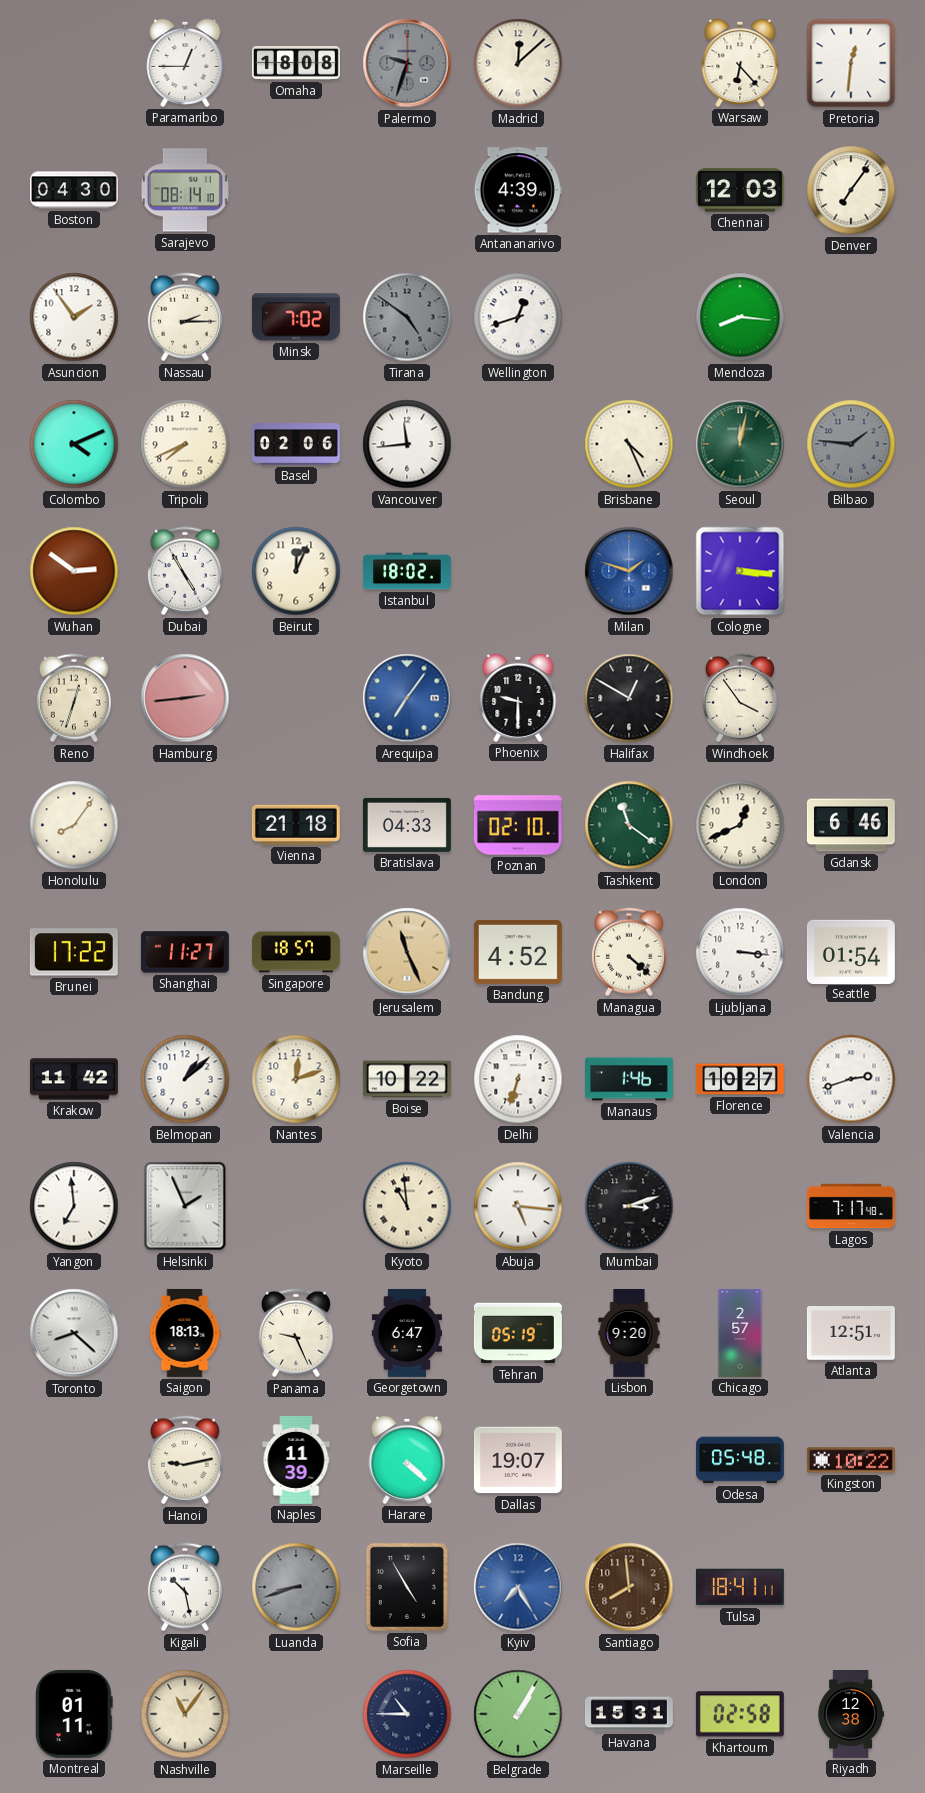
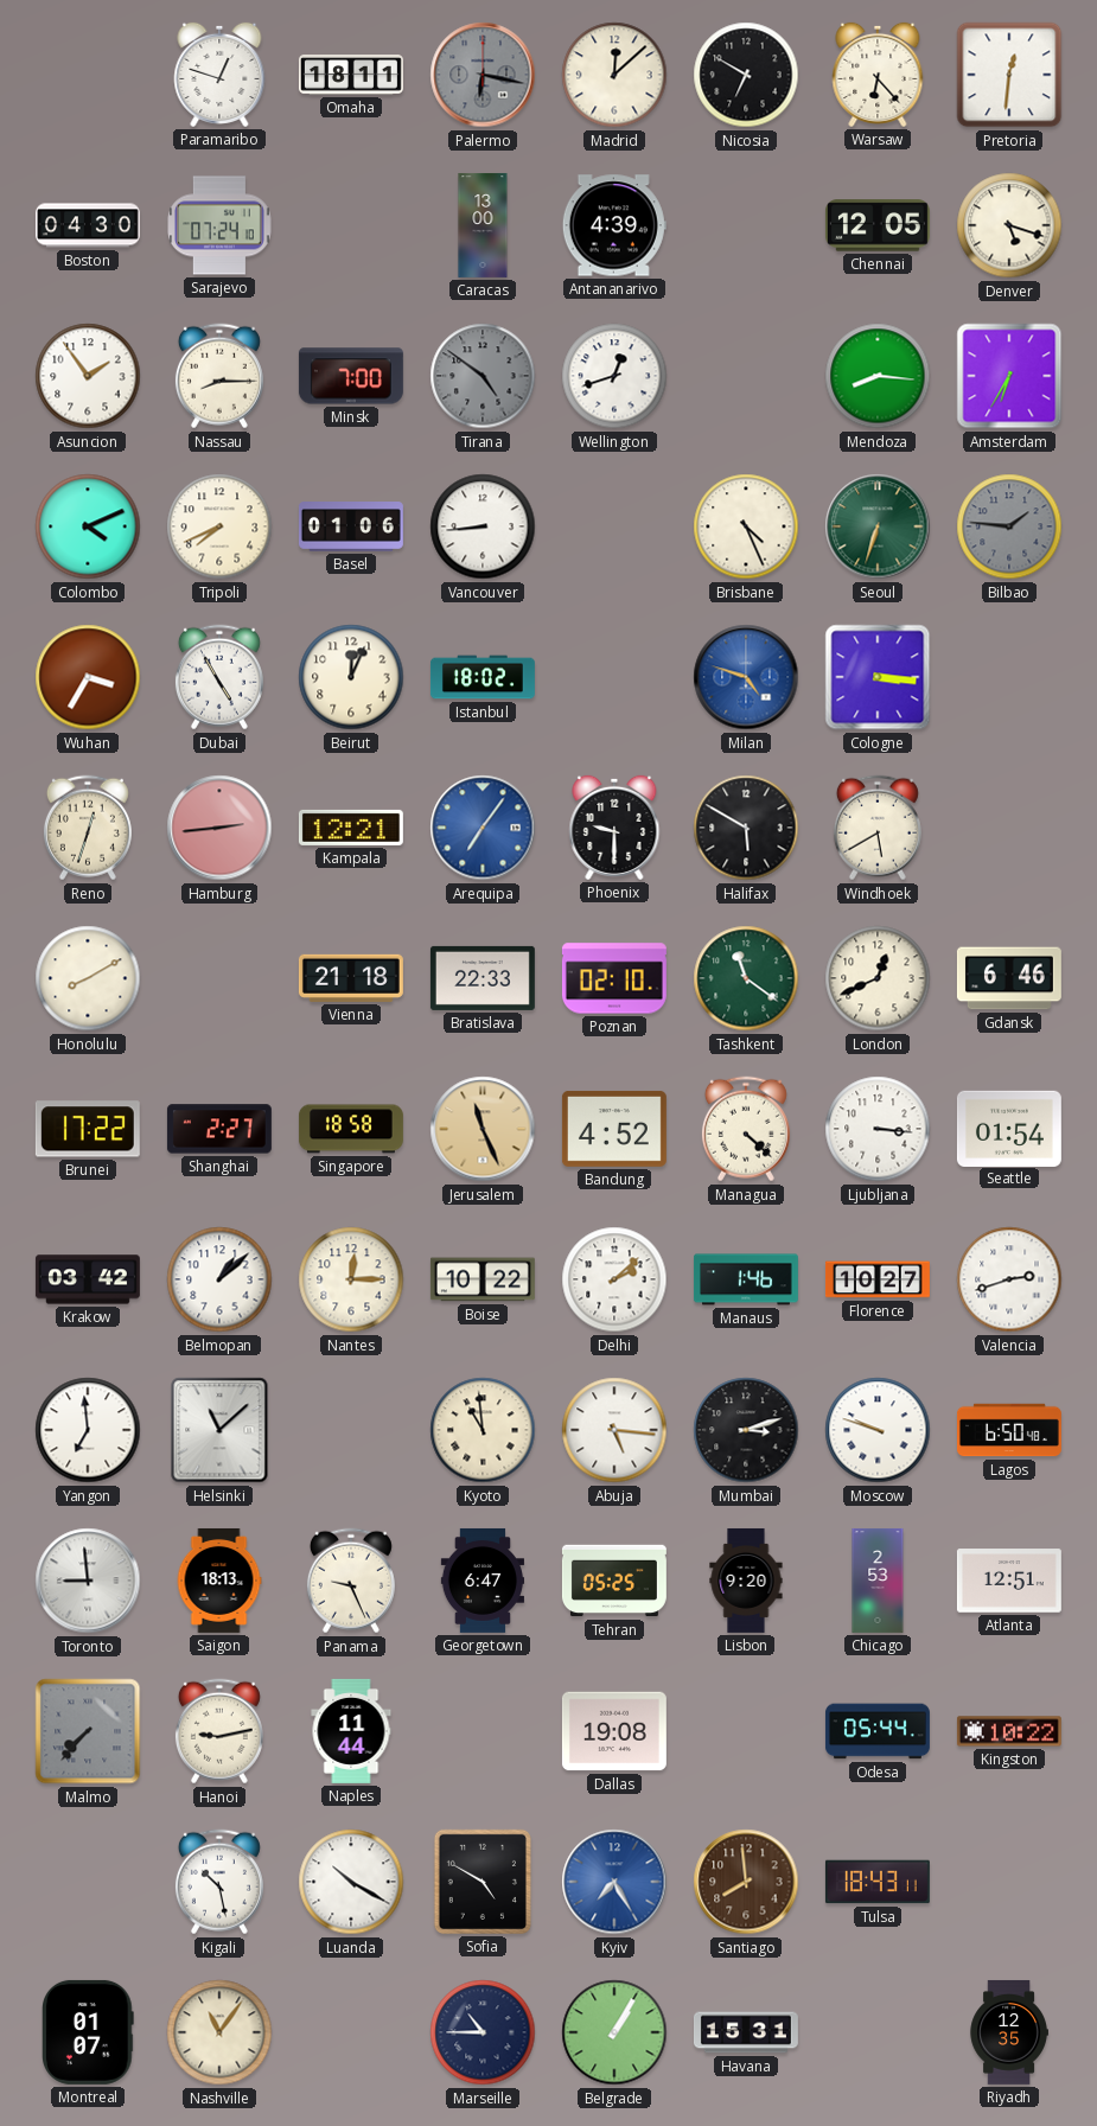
Paramaribo: 12:45 -> 12:48 (219, 75)
Omaha: 18:08 -> 18:11 (351, 75)
Palermo: 9:33 -> 6:17 (483, 75)
Nicosia: none -> 6:50 (746, 75)
Sarajevo: 08:14 -> 07:24 (221, 225)
Caracas: none -> 13:00 (483, 225)
Chennai: 12:03 -> 12:05 (878, 225)
Denver: 7:06 -> 5:18 (1009, 225)
Nassau: 2:15 -> 8:15 (219, 376)
Minsk: 7:02 -> 7:00 (351, 376)
Amsterdam: none -> 6:35 (1009, 376)
Basel: 02:06 -> 01:06 (351, 526)
Vancouver: 11:44 -> 8:44 (483, 526)
Seoul: 12:02 -> 6:33 (878, 526)
Wuhan: 2:51 -> 3:35 (88, 677)
Milan: 1:48 -> 4:48 (746, 677)
Kampala: none -> 12:21 (351, 828)
Halifax: 12:50 -> 5:50 (746, 828)
Windhoek: 3:54 -> 5:40 (878, 828)
Honolulu: 8:06 -> 8:10 (88, 978)
Bratislava: 04:33 -> 22:33 (483, 978)
Shanghai: 11:27 -> 2:27 (219, 1129)
Singapore: 18:57 -> 18:58 (351, 1129)
Krakow: 11:42 -> 03:42 (88, 1279)
Nantes: 12:12 -> 12:15 (351, 1279)
Delhi: 6:33 -> 2:08 (614, 1279)
Helsinki: 1:56 -> 11:08 (219, 1430)
Moscow: none -> 9:48 (878, 1430)
Lagos: 7:17 -> 6:50 (1009, 1430)
Toronto: 8:22 -> 8:59 (88, 1581)
Tehran: 05:19 -> 05:25 (614, 1581)
Chicago: 2:57 -> 2:53 (878, 1581)
Malmo: none -> 7:37 (88, 1731)
Naples: 11:39 -> 11:44 (351, 1731)
Harare: 4:22 -> none (407, 1460)
Dallas: 19:07 -> 19:08 (614, 1731)
Odesa: 05:48 -> 05:44 (878, 1731)
Luanda: 8:42 -> 10:20 (351, 1882)
Luanda dial: grey -> white (351, 1882)
Sofia: 4:55 -> 4:50 (483, 1882)
Tulsa: 18:41 -> 18:43 (878, 1882)
Montreal: 01:11 -> 01:07 (89, 2032)
Khartoum: 02:58 -> none (740, 1714)
Riyadh: 12:38 -> 12:35 (1009, 2032)
